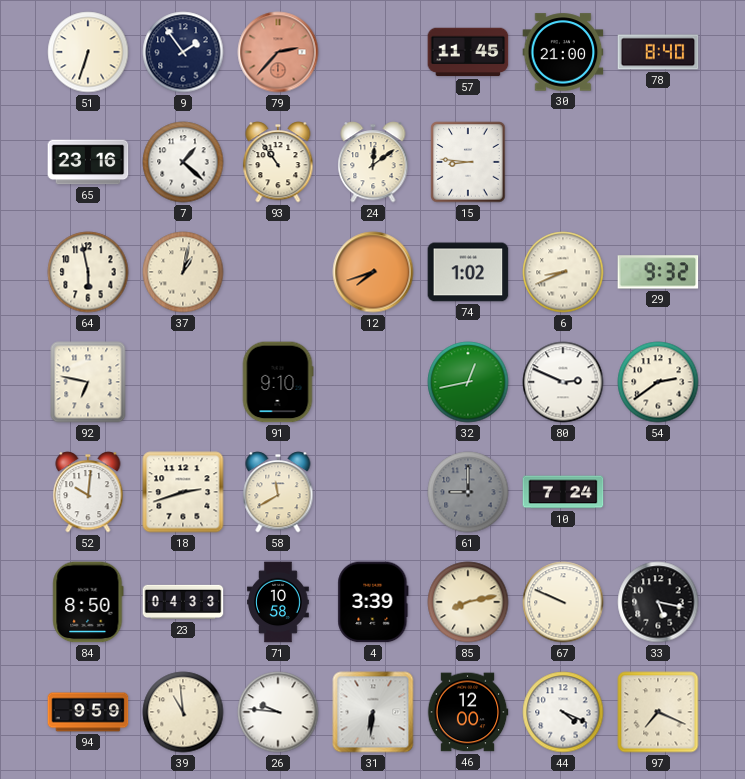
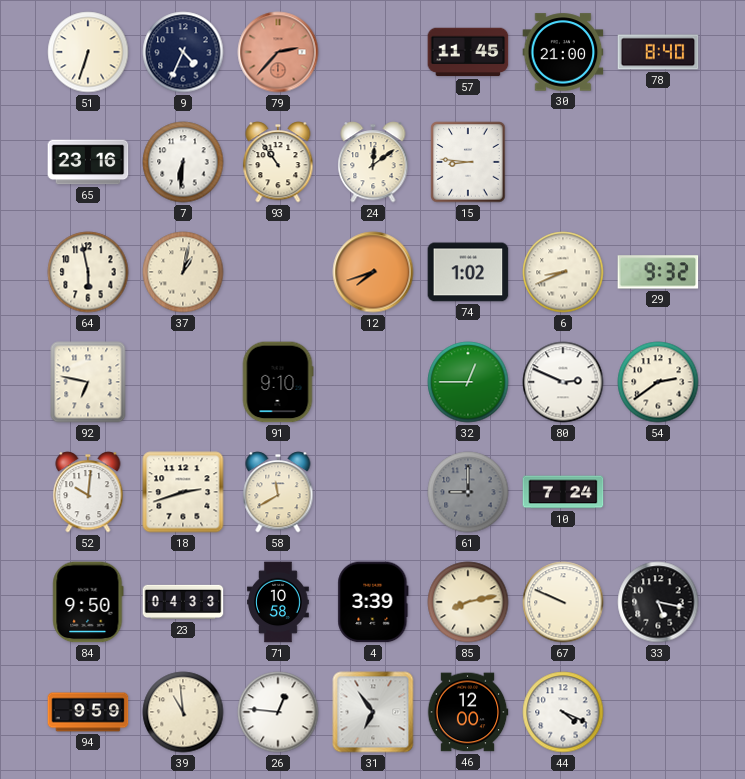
9: 1:54 -> 4:34 (183, 52)
7: 1:22 -> 6:31 (183, 162)
32: 12:43 -> 12:45 (468, 382)
84: 8:50 -> 9:50 (88, 602)
26: 9:46 -> 12:46 (278, 712)
31: 6:31 -> 6:54 (373, 712)
97: 7:19 -> none (658, 712)
